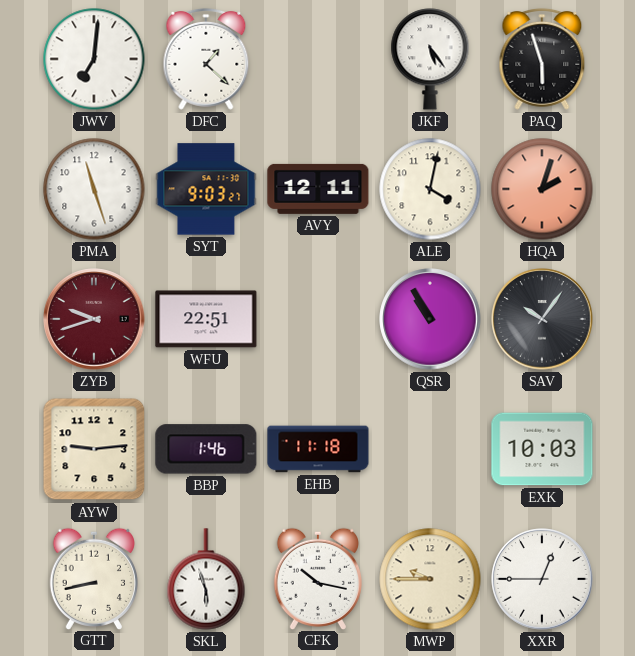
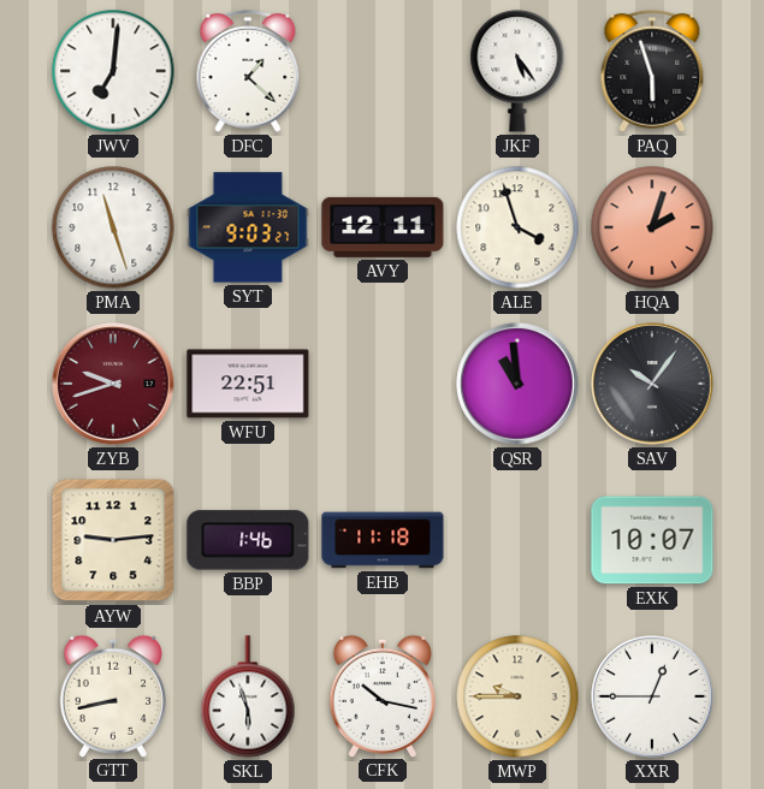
ALE: 4:02 -> 3:57 (517, 227)
QSR: 10:55 -> 10:59 (517, 384)
EXK: 10:03 -> 10:07 (652, 540)
